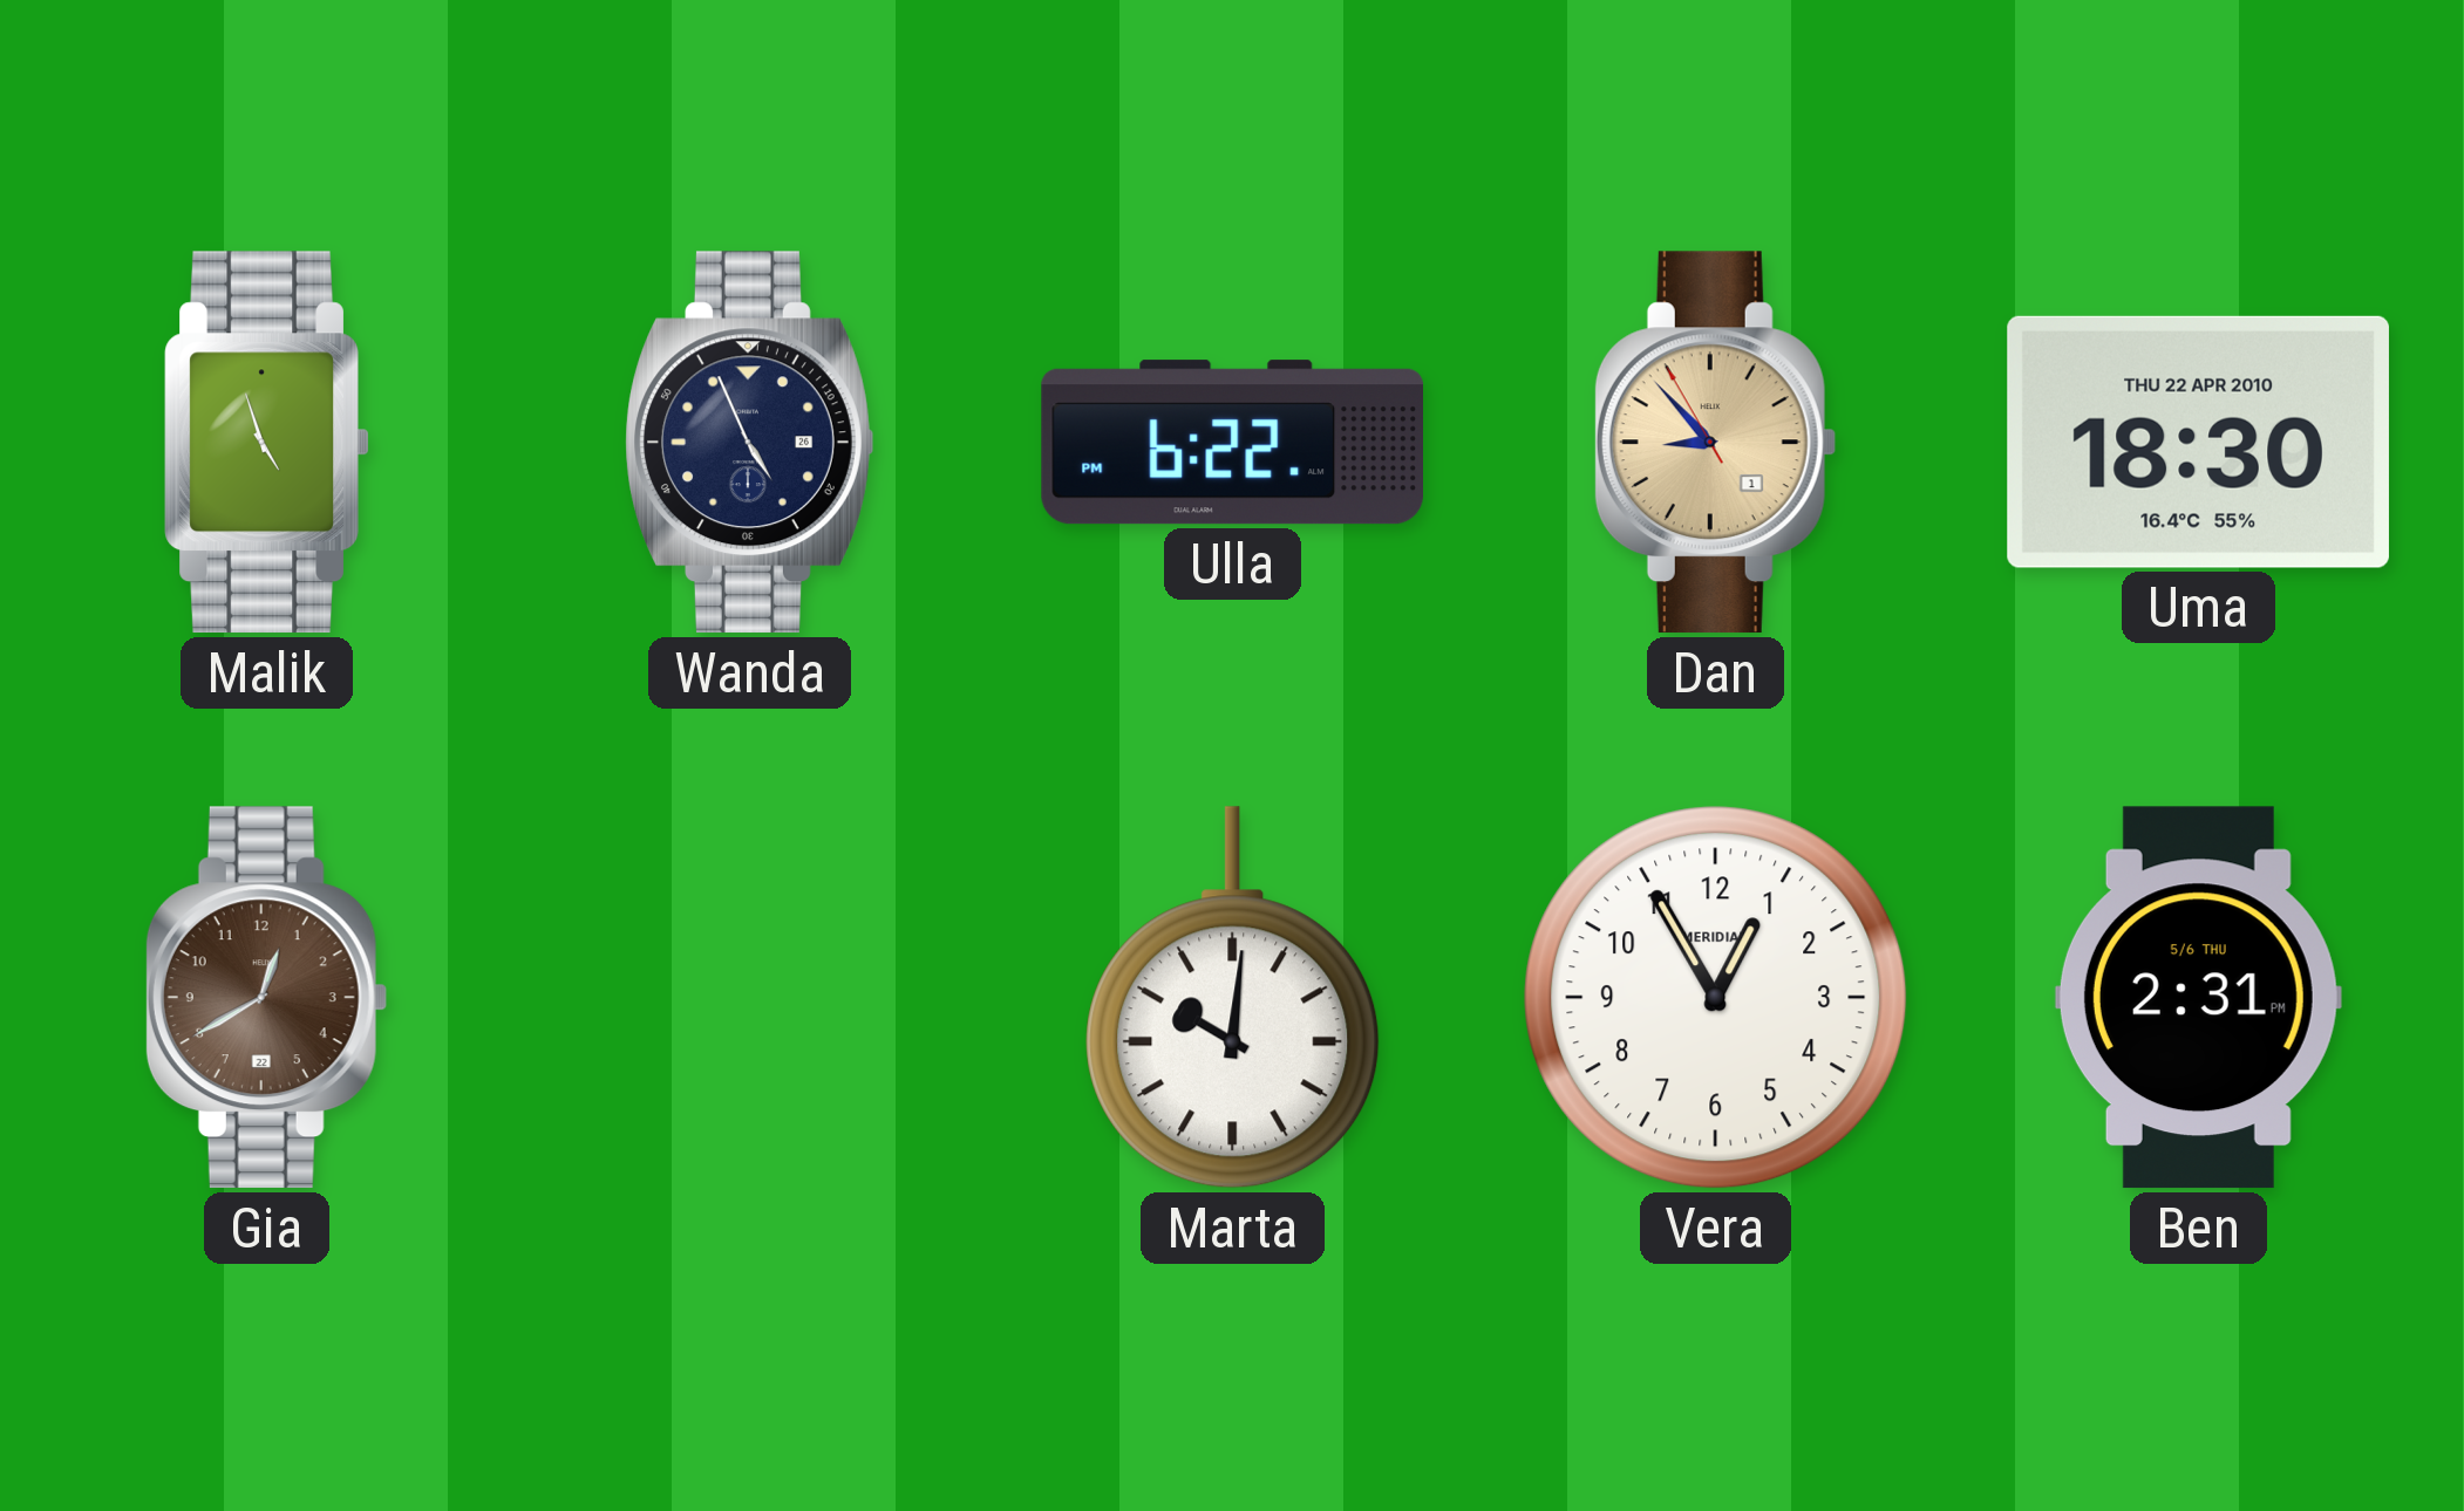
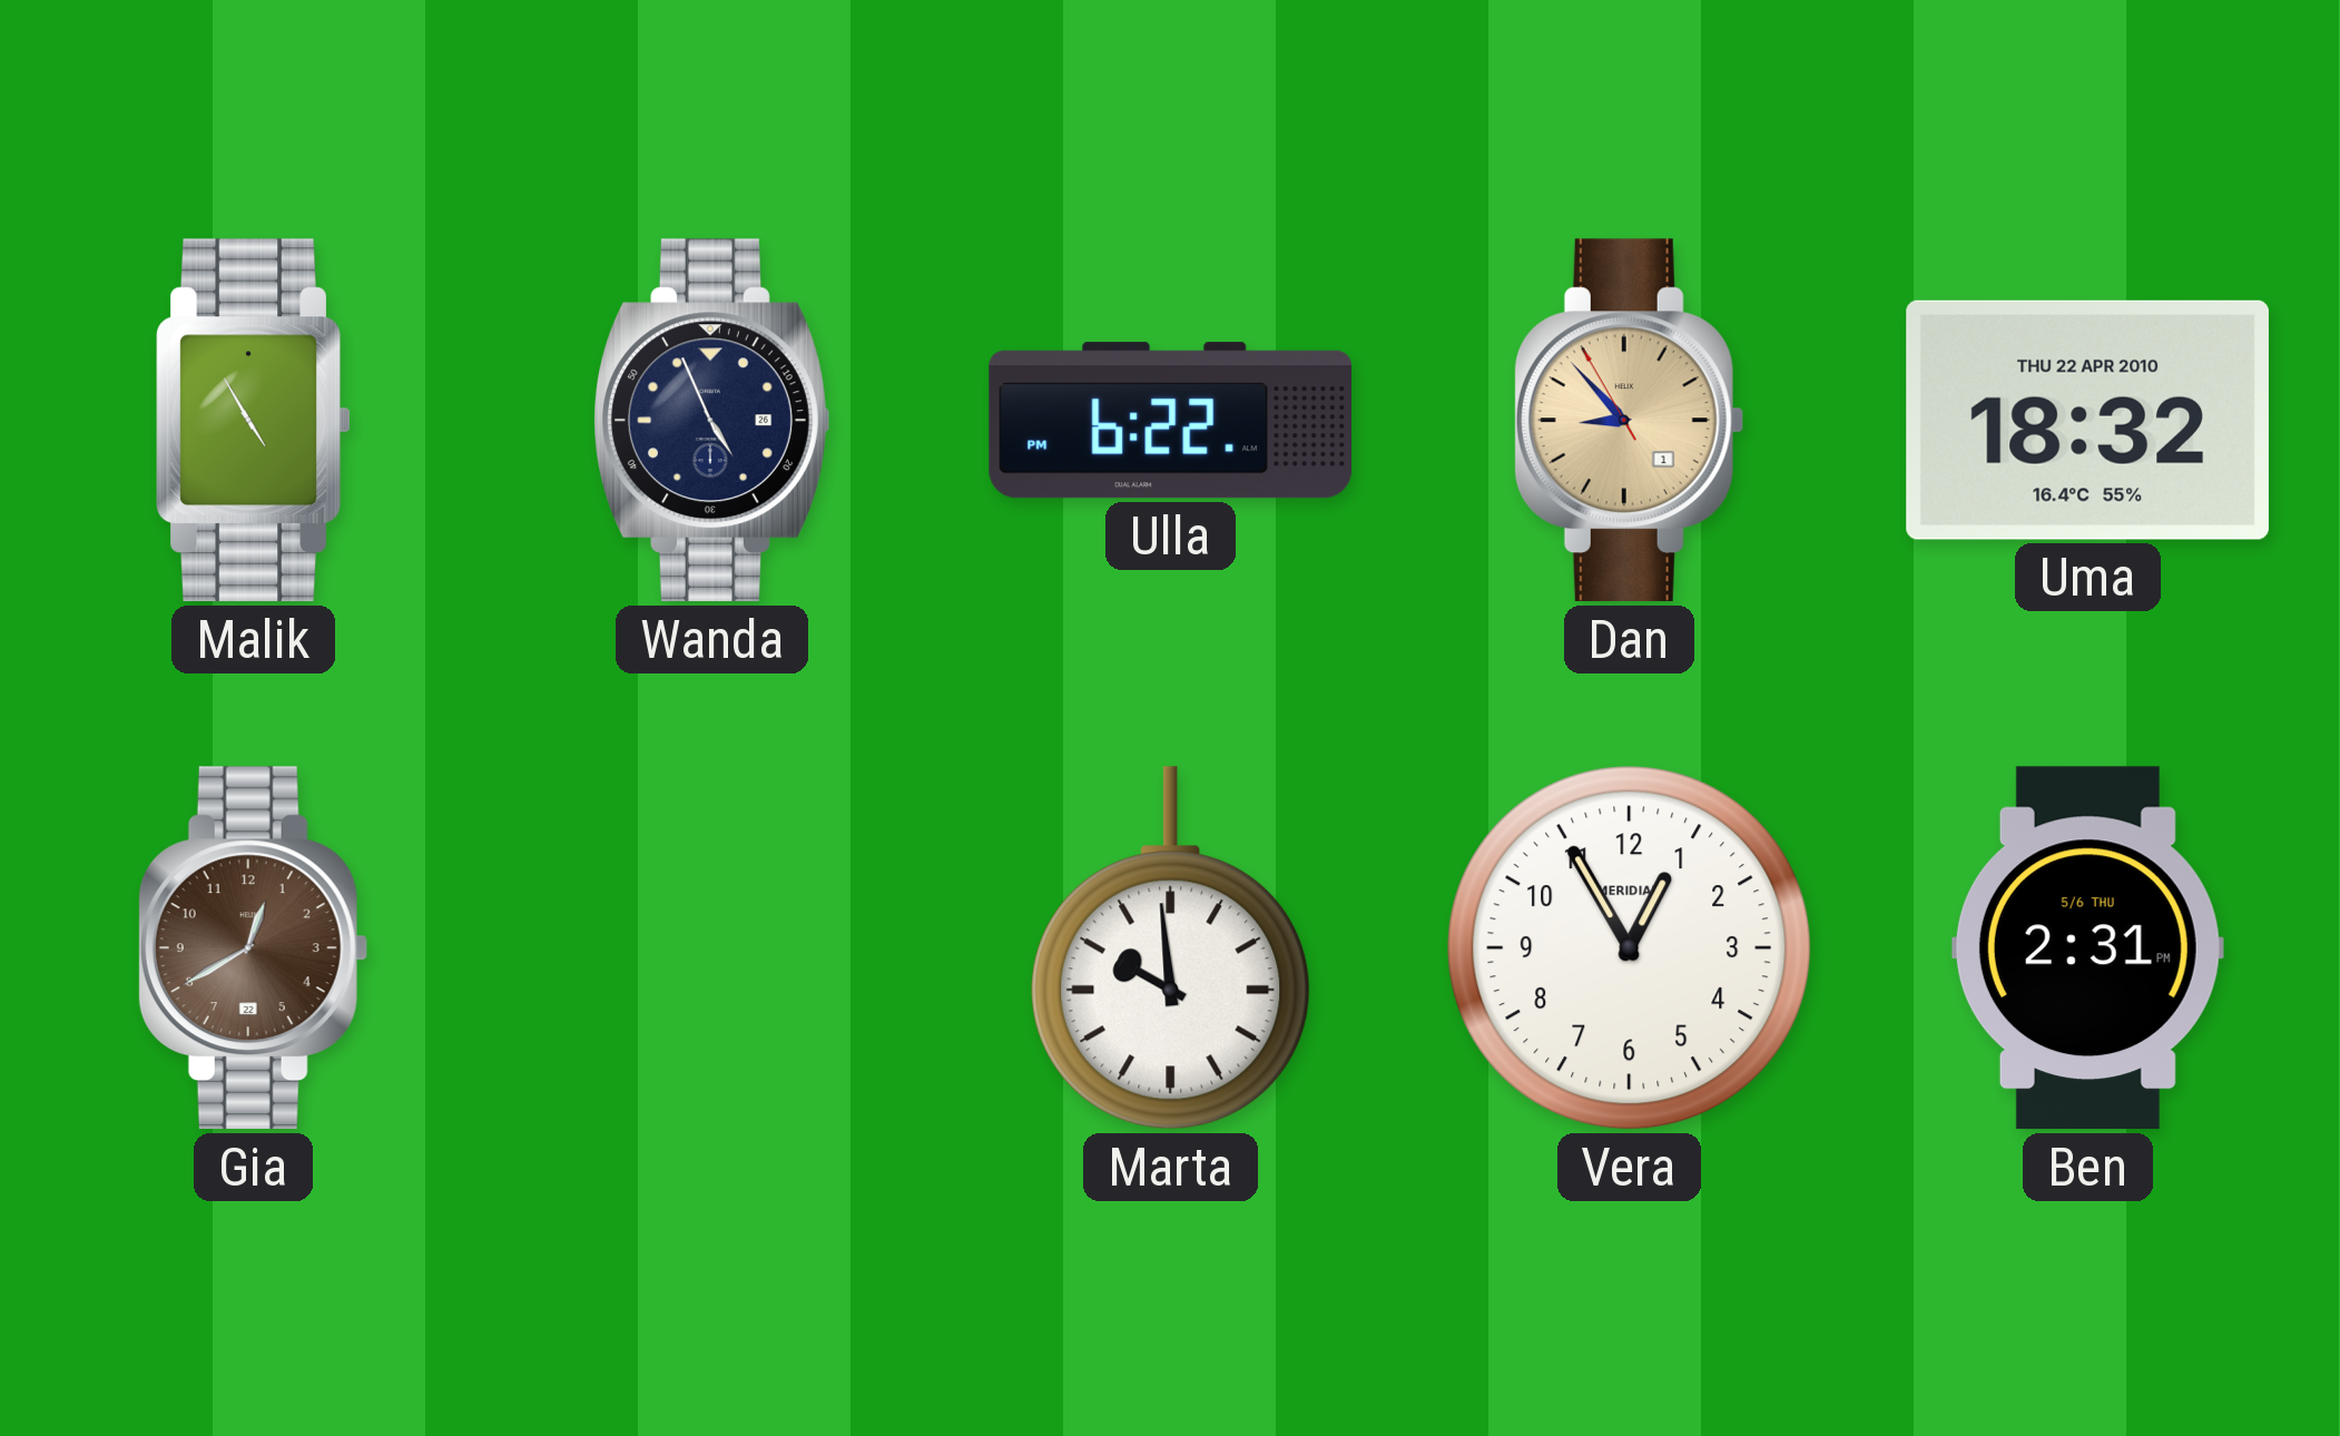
Malik: 4:57 -> 4:55 (254, 421)
Uma: 18:30 -> 18:32 (2087, 420)
Marta: 10:01 -> 9:59 (1171, 948)
